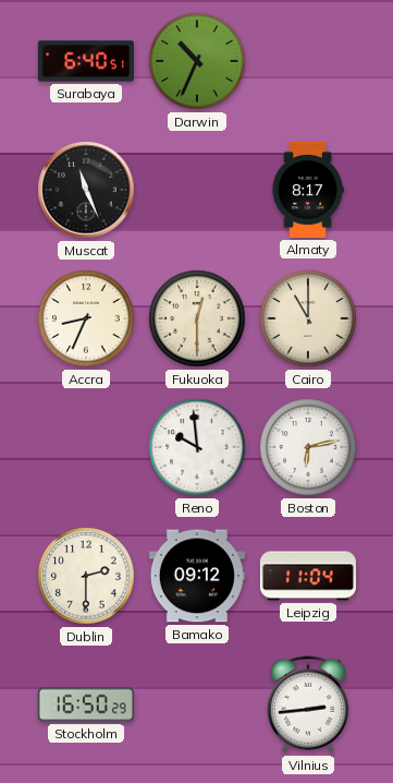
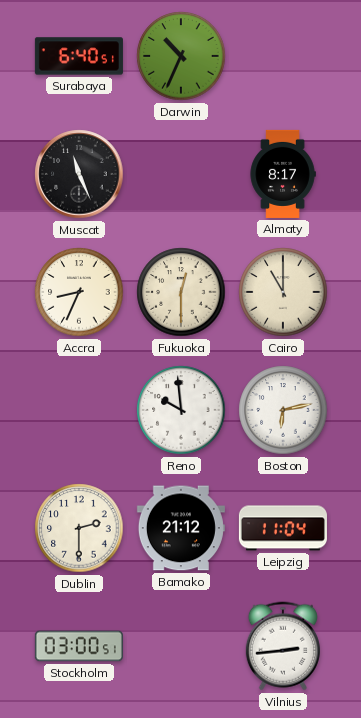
Bamako: 09:12 -> 21:12 (181, 528)
Stockholm: 16:50 -> 03:00 (79, 646)
